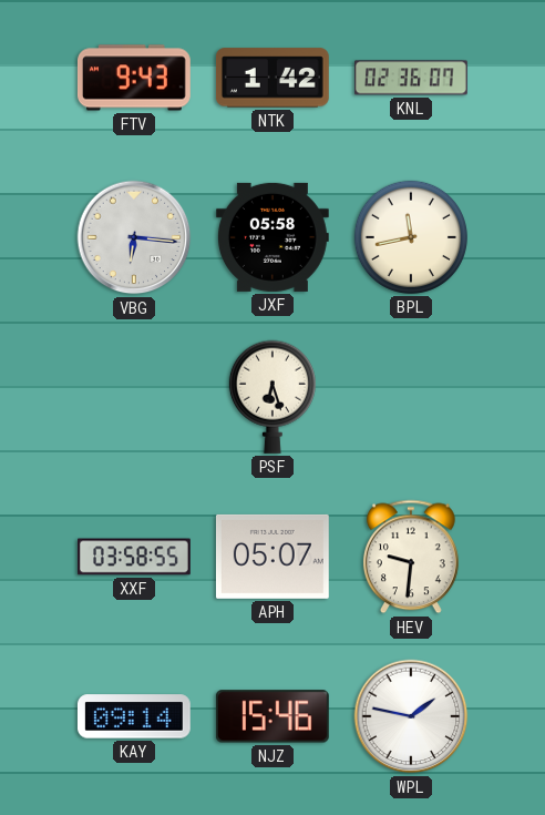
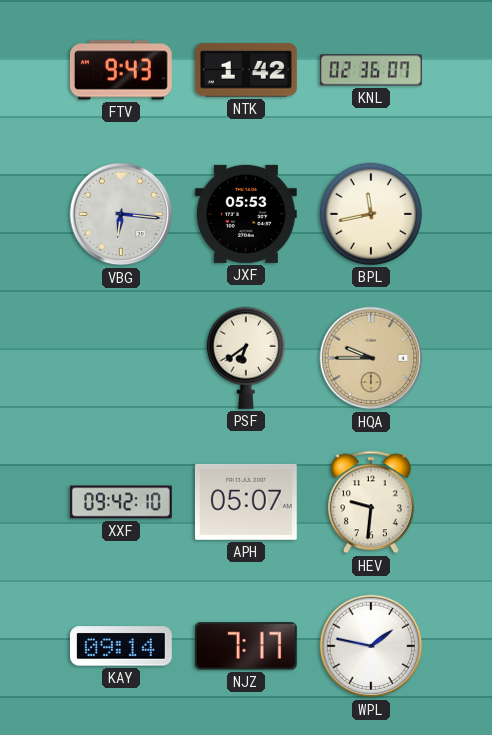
JXF: 05:58 -> 05:53 (246, 214)
PSF: 6:27 -> 6:39 (246, 358)
HQA: none -> 9:45 (371, 358)
XXF: 03:58 -> 09:42 (122, 502)
NJZ: 15:46 -> 7:17 (246, 646)
